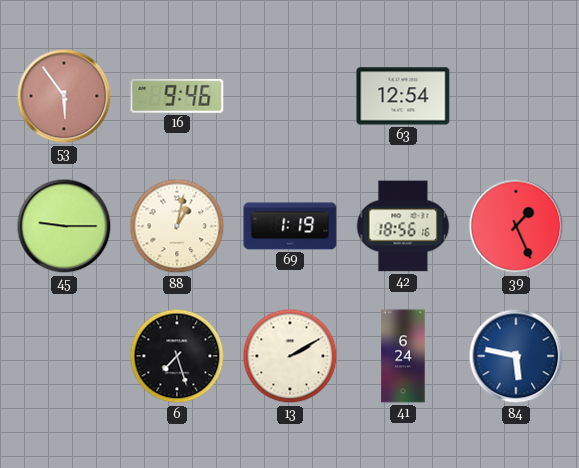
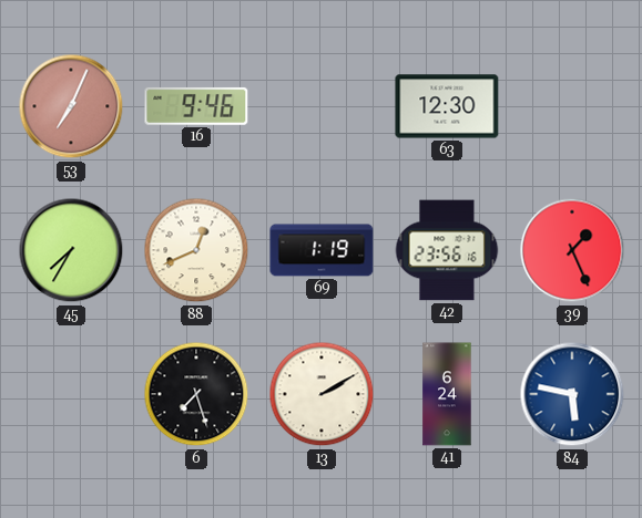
53: 5:54 -> 7:04 (71, 106)
63: 12:54 -> 12:30 (447, 106)
45: 9:15 -> 7:35 (71, 250)
88: 1:02 -> 12:41 (196, 250)
42: 18:56 -> 23:56 (447, 250)
